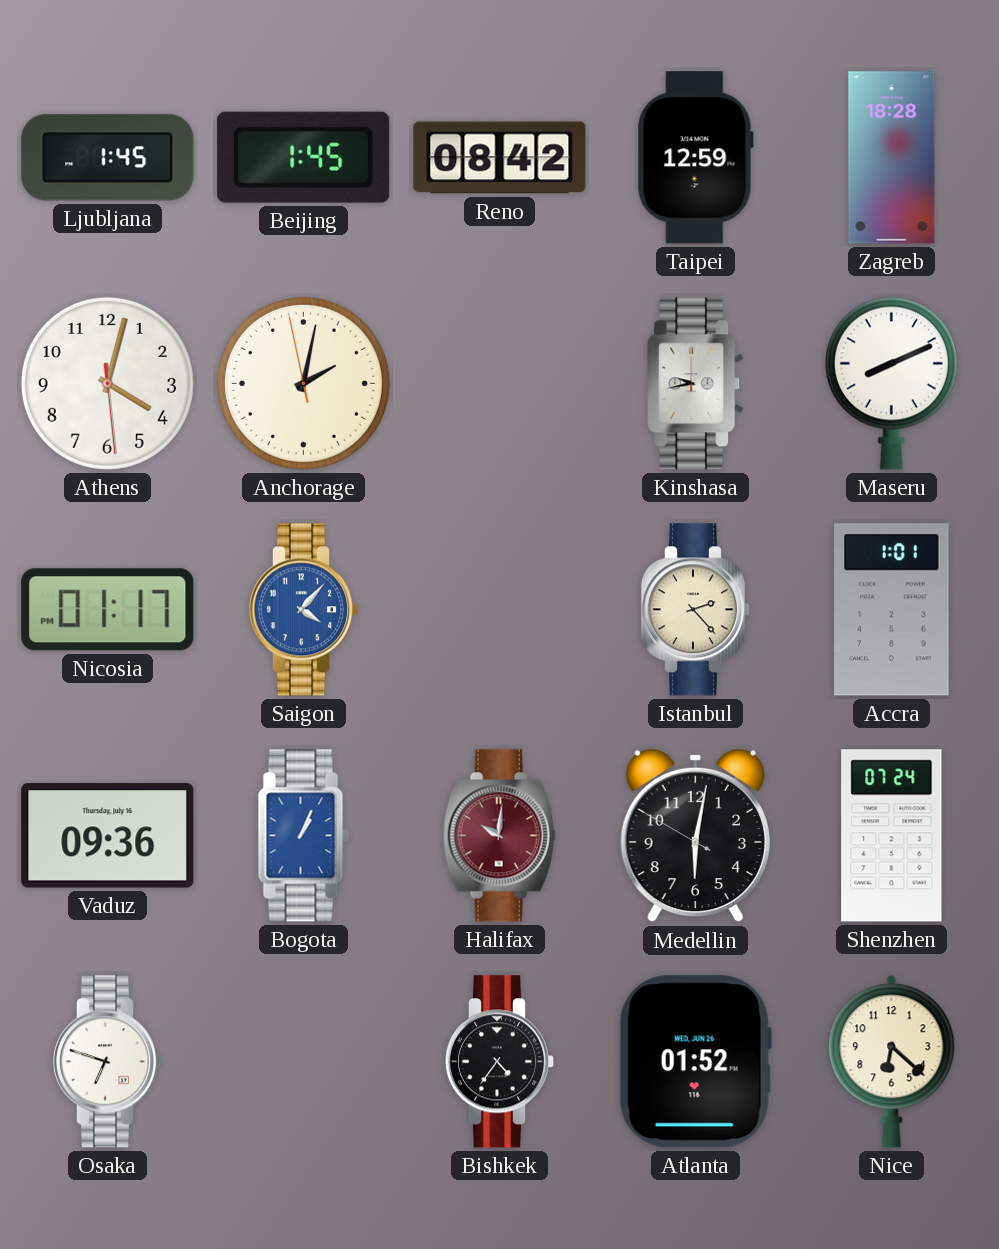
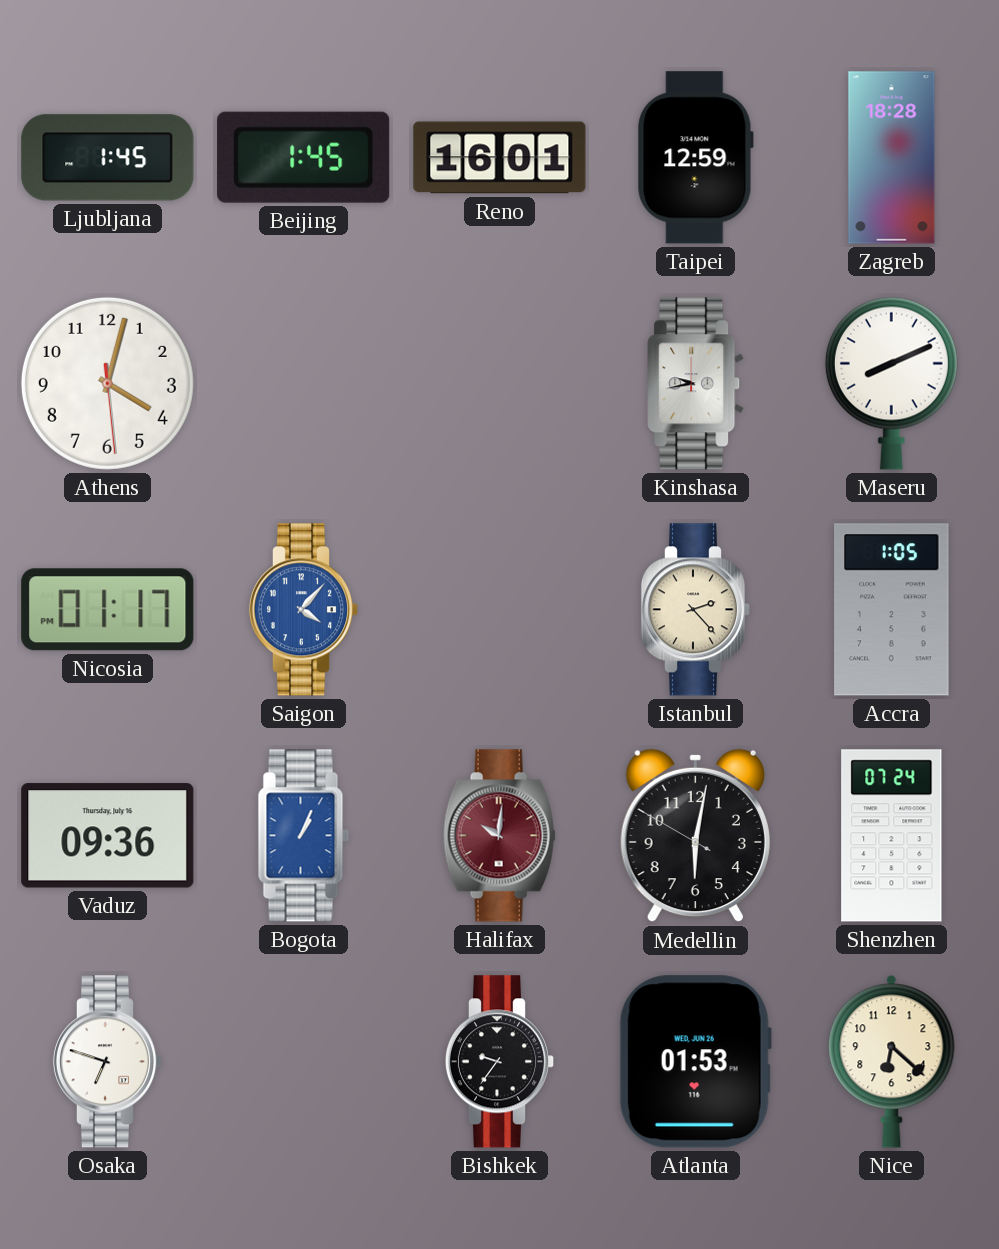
Reno: 08:42 -> 16:01 (500, 158)
Anchorage: 2:01 -> none (303, 383)
Accra: 1:01 -> 1:05 (892, 610)
Bishkek: 4:36 -> 9:36 (500, 1062)
Atlanta: 01:52 -> 01:53 (695, 1062)
